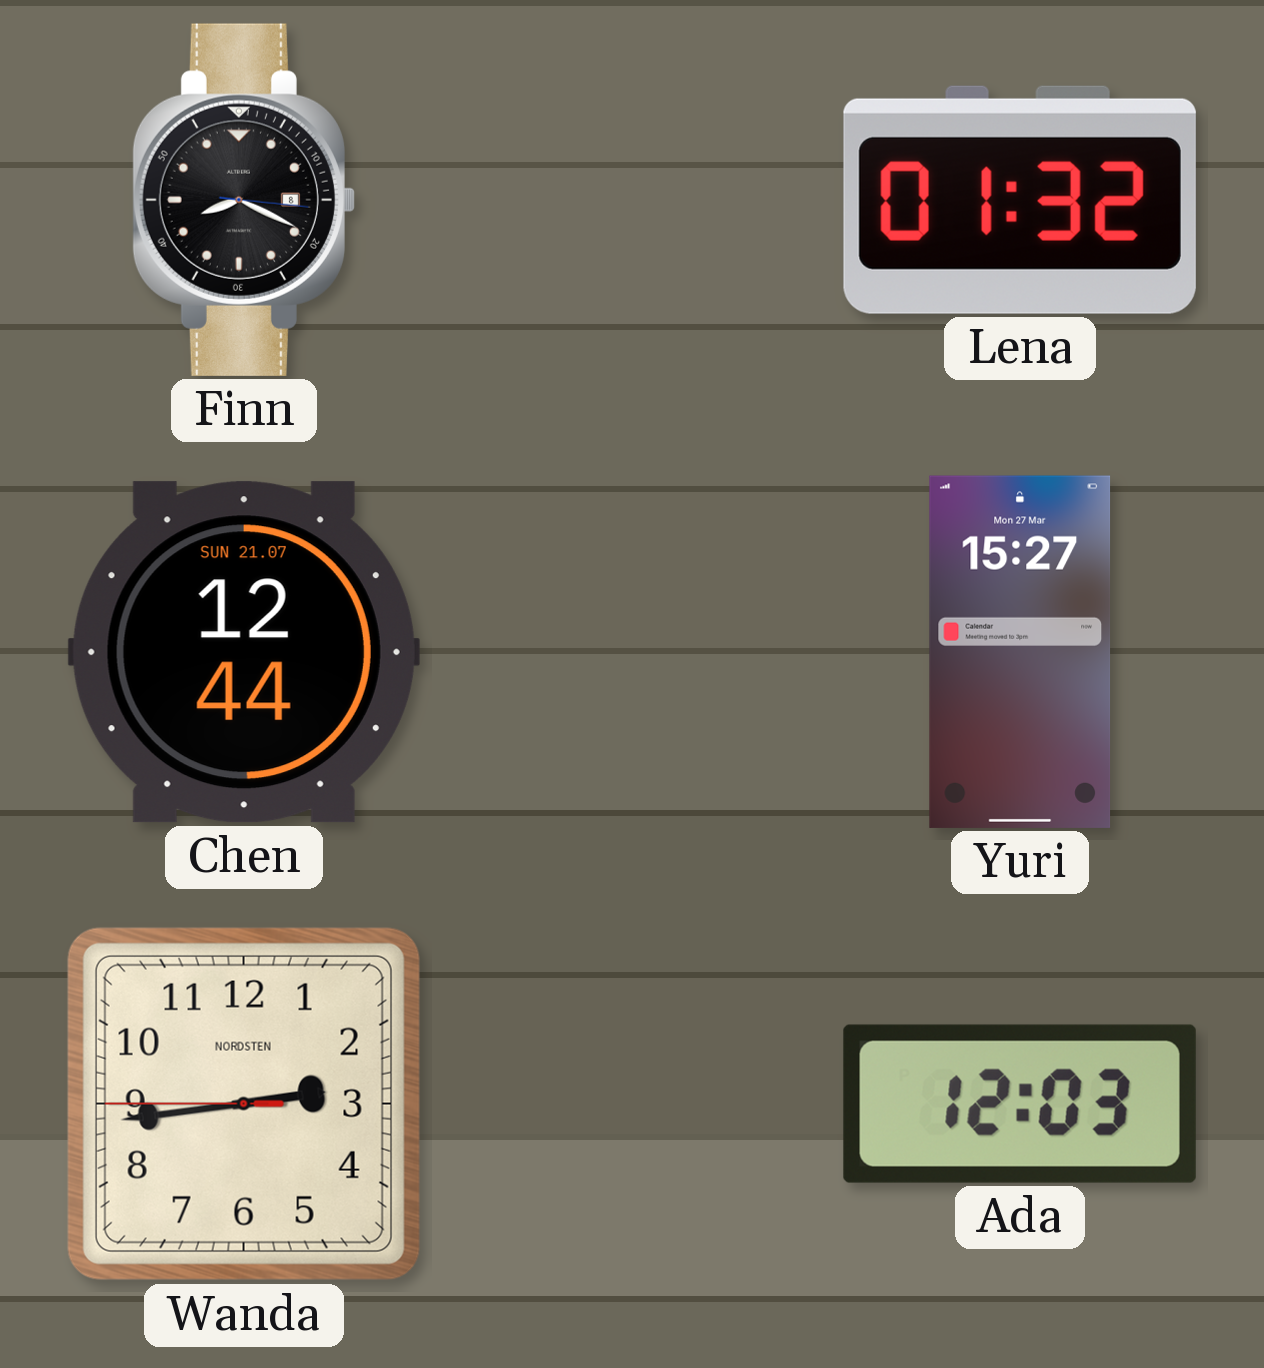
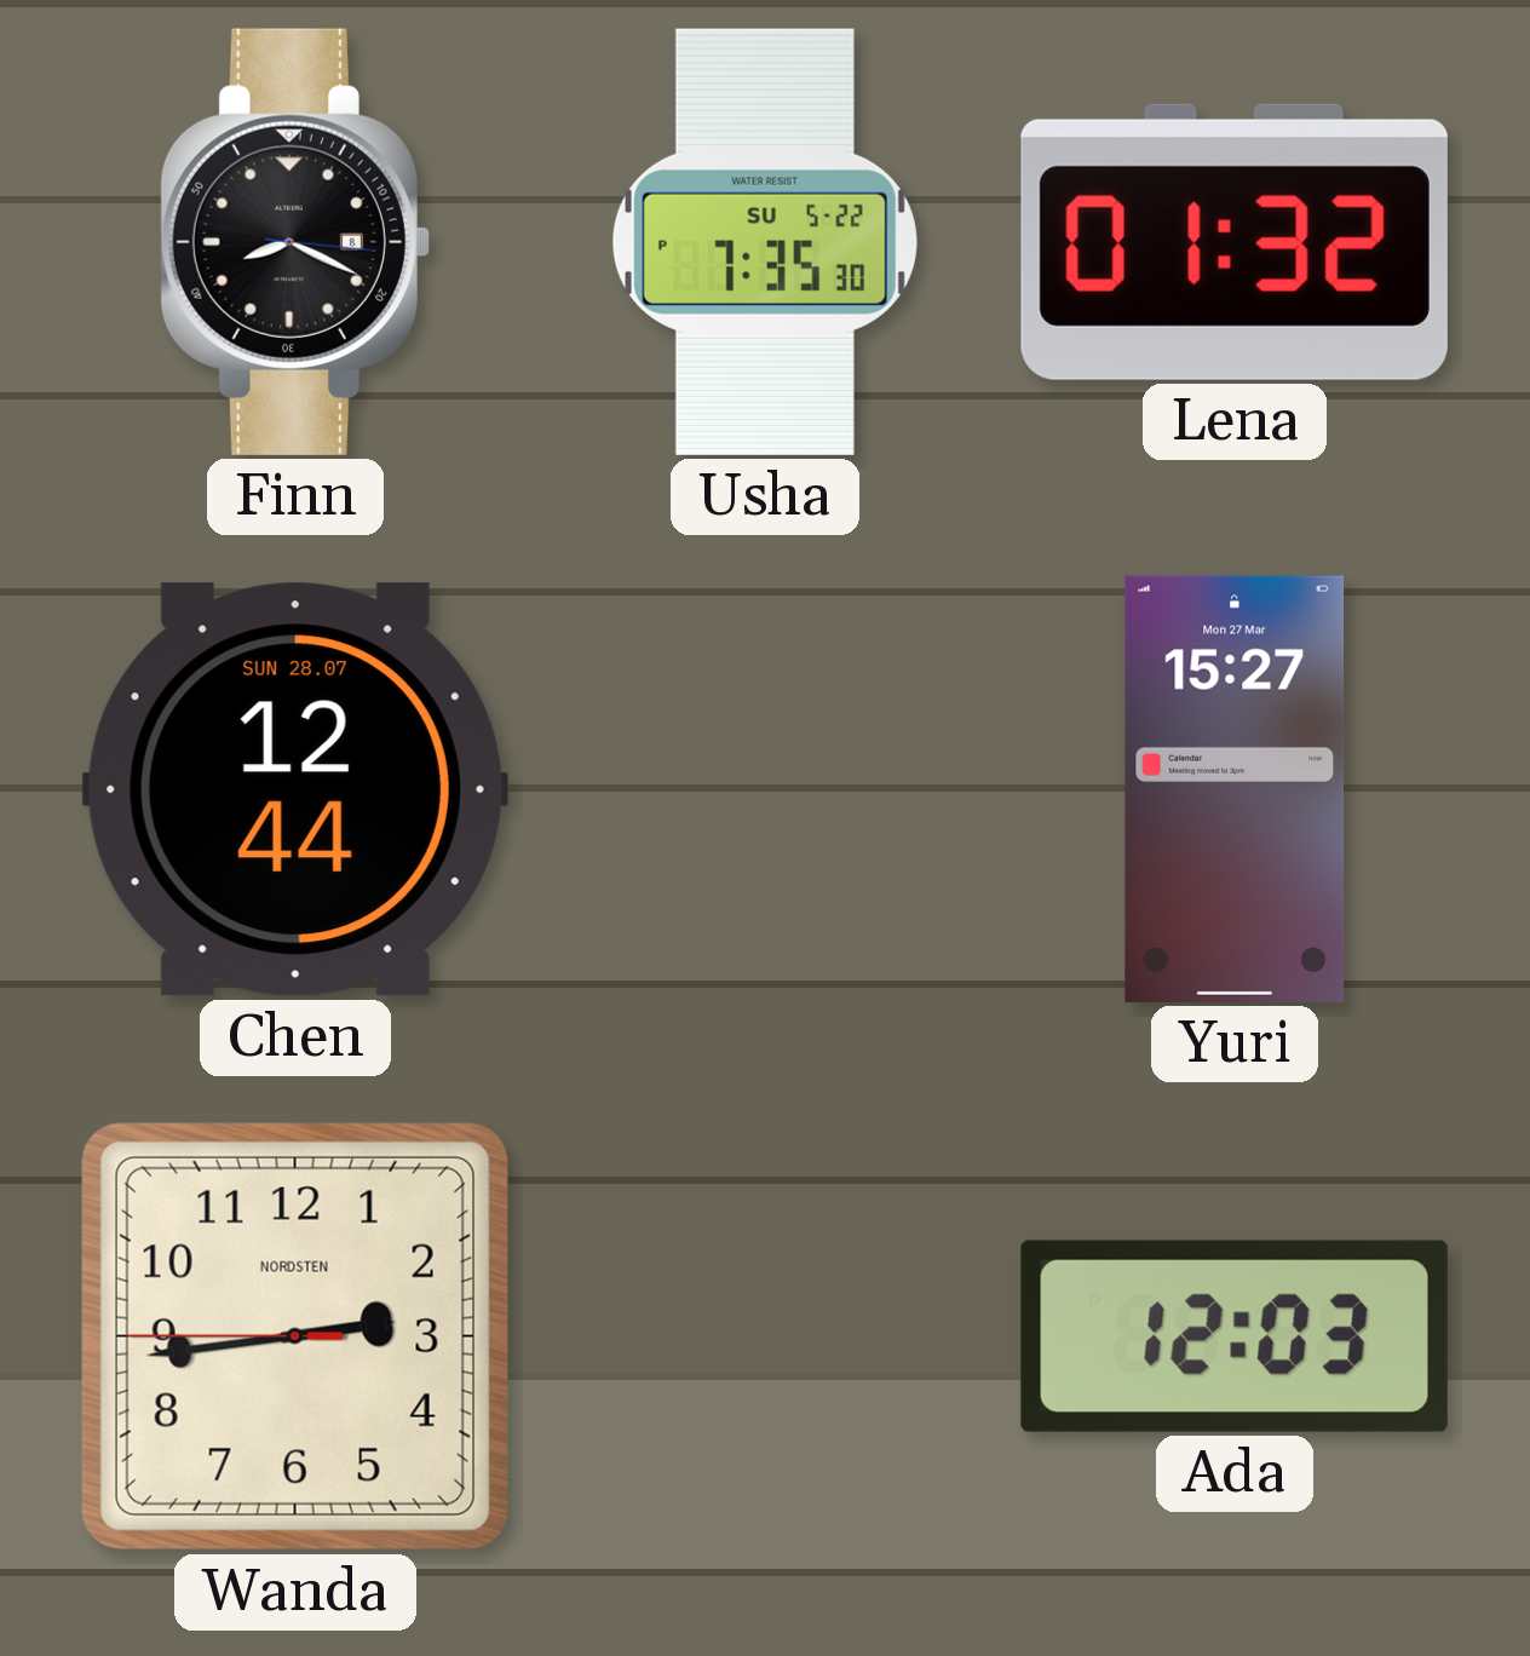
Usha: none -> 7:35 (765, 242)
Chen date: SUN 21.07 -> SUN 28.07 (295, 789)
